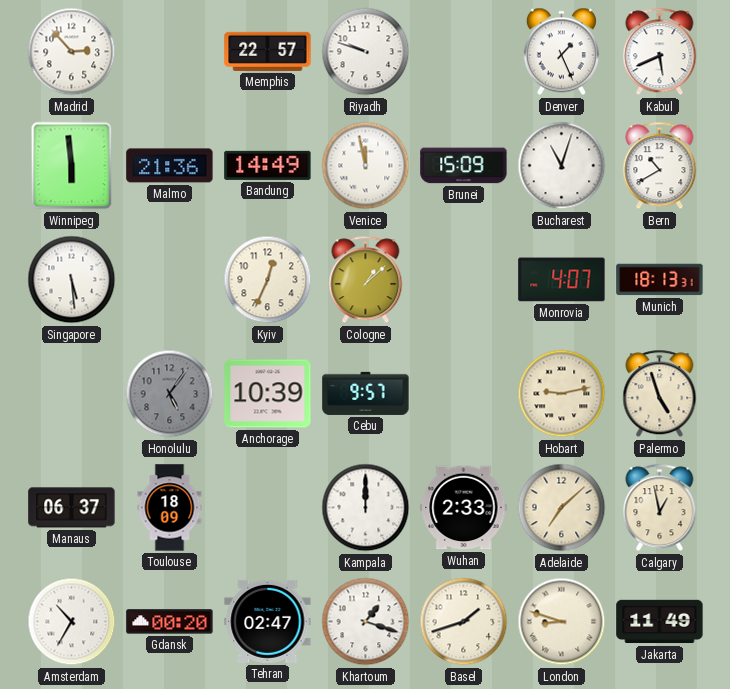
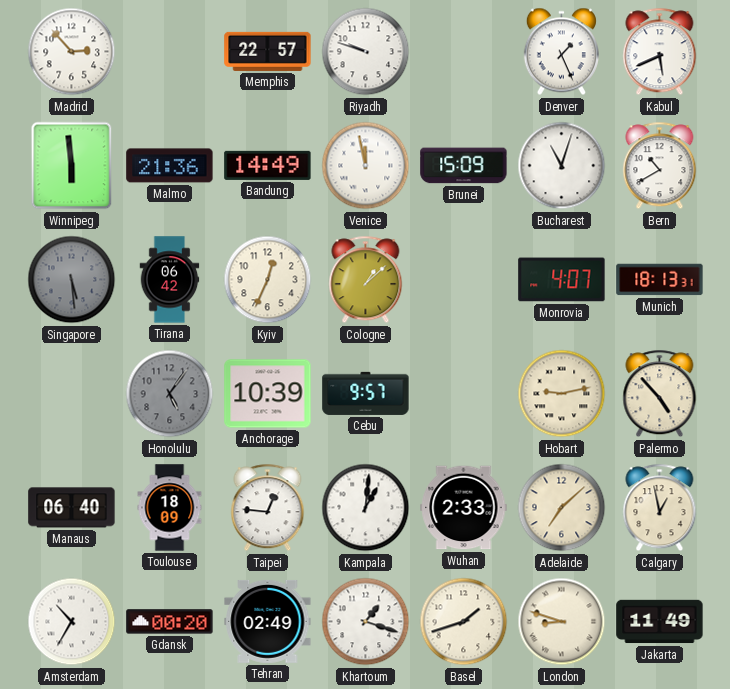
Singapore dial: white -> grey (72, 280)
Tirana: none -> 06:42 (170, 280)
Palermo: 4:57 -> 4:53 (660, 394)
Manaus: 06:37 -> 06:40 (72, 508)
Taipei: none -> 12:46 (268, 508)
Kampala: 12:00 -> 1:01 (366, 508)
Tehran: 02:47 -> 02:49 (268, 621)
